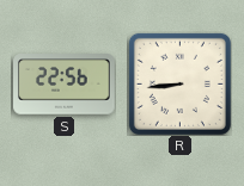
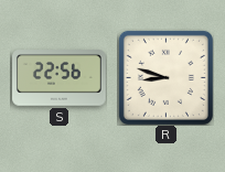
R: 8:44 -> 8:48 (165, 77)
